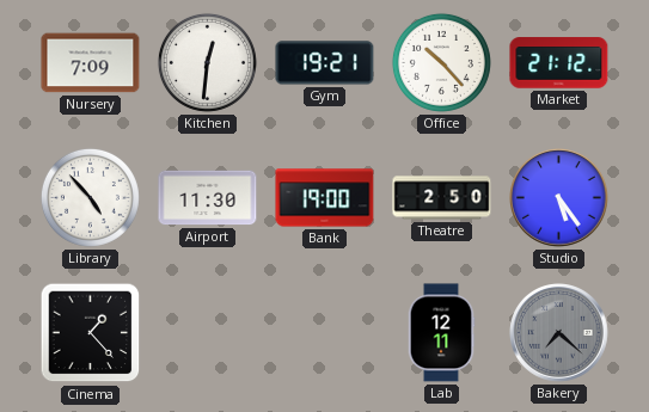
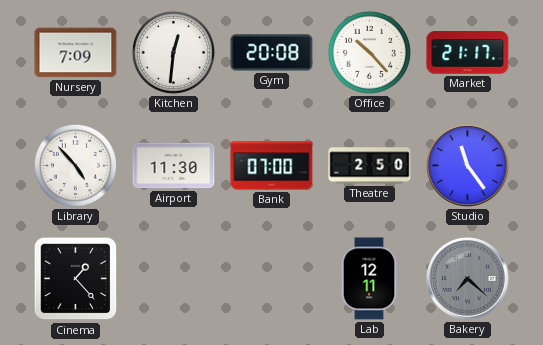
Gym: 19:21 -> 20:08 (272, 53)
Market: 21:12 -> 21:17 (468, 53)
Bank: 19:00 -> 07:00 (272, 166)
Studio: 5:24 -> 11:24 (468, 166)
